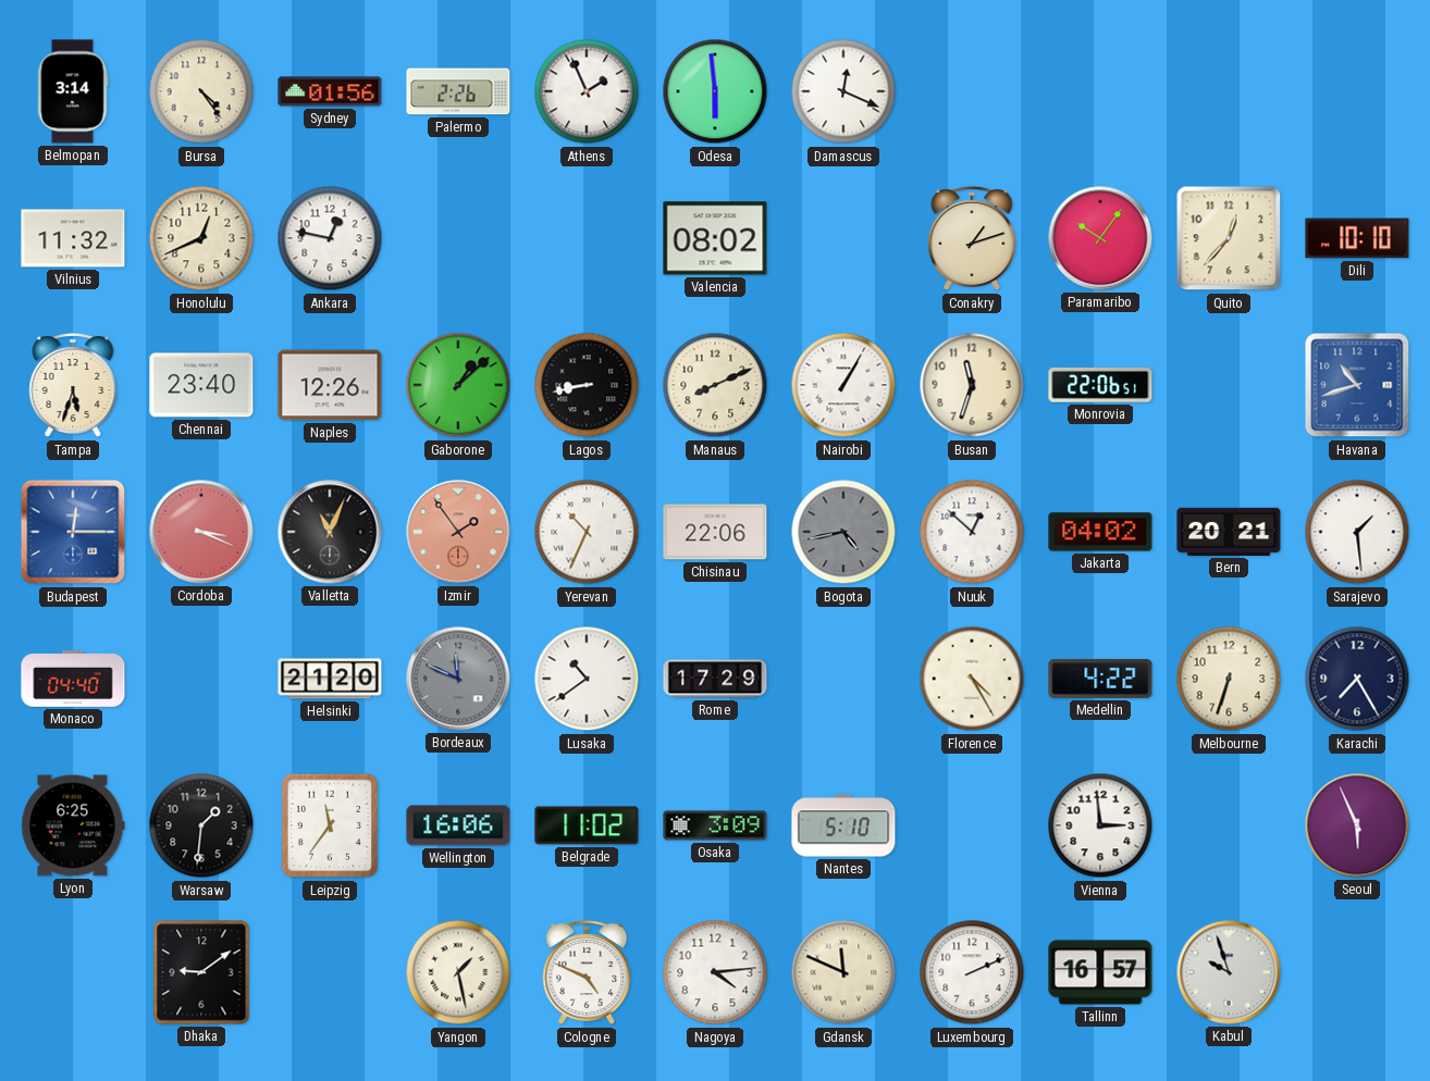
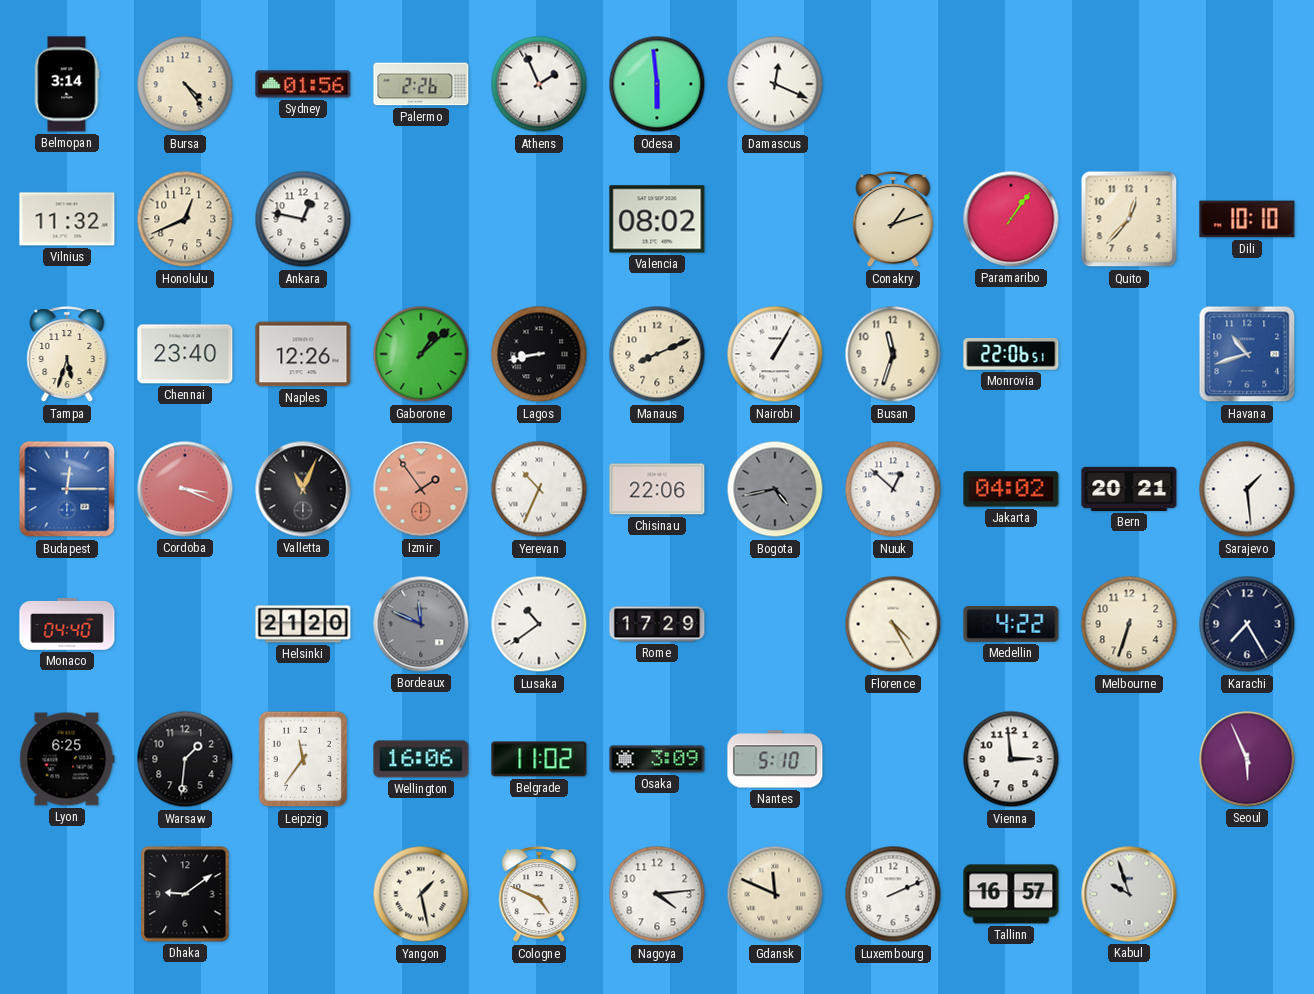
Paramaribo: 10:06 -> 1:06 (1011, 219)
